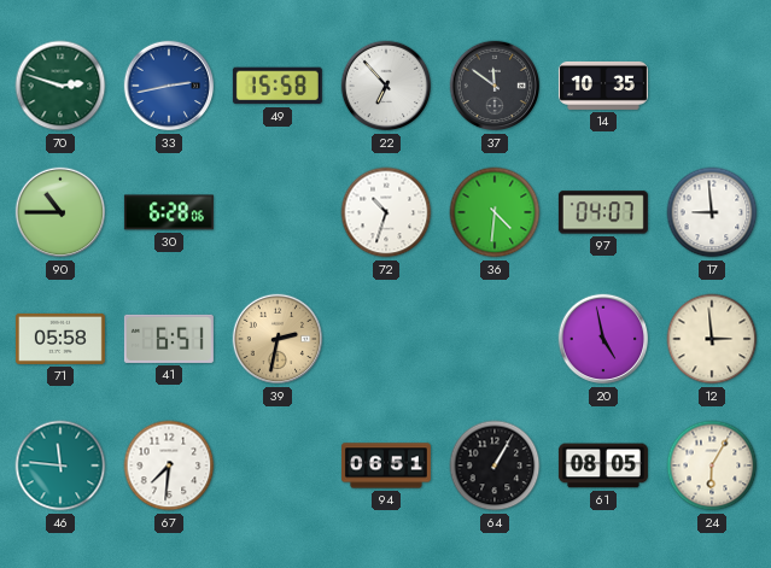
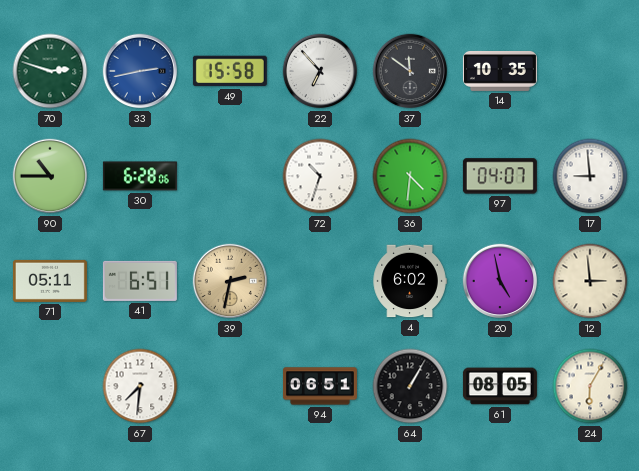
71: 05:58 -> 05:11 (50, 281)
4: none -> 6:02 (410, 281)
46: 11:46 -> none (60, 465)
